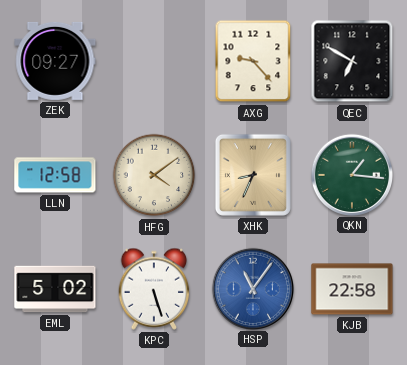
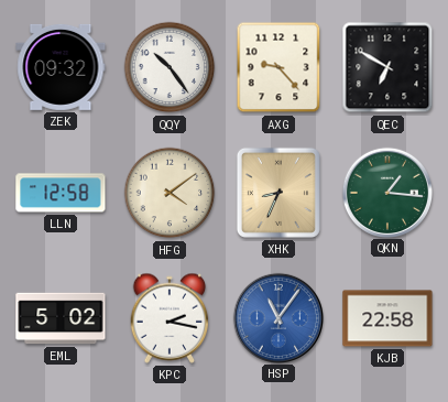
ZEK: 09:27 -> 09:32 (61, 67)
QQY: none -> 10:24 (170, 67)
KPC: 5:27 -> 2:17 (170, 318)
